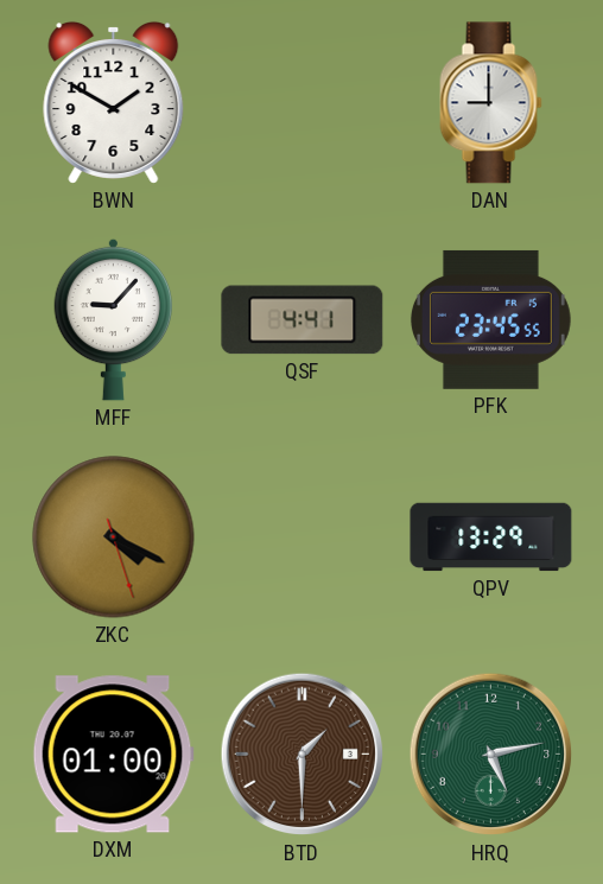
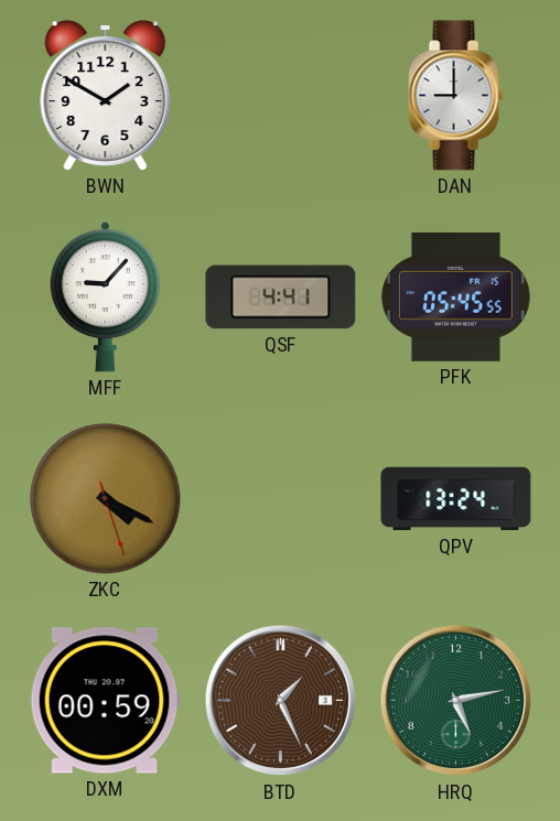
PFK: 23:45 -> 05:45 (455, 296)
QPV: 13:29 -> 13:24 (456, 499)
DXM: 01:00 -> 00:59 (105, 701)
BTD: 1:30 -> 1:26 (281, 701)
